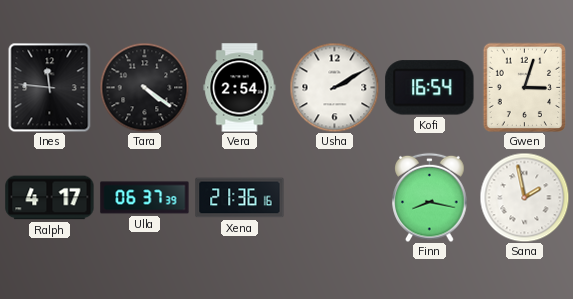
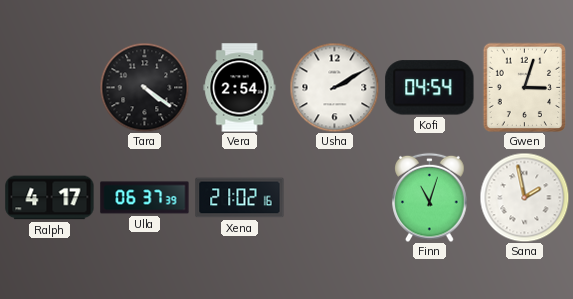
Ines: 11:46 -> none (50, 87)
Kofi: 16:54 -> 04:54 (430, 88)
Xena: 21:36 -> 21:02 (240, 198)
Finn: 8:17 -> 11:03 (430, 197)
